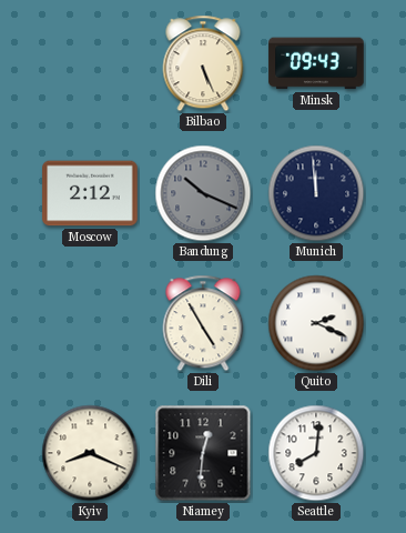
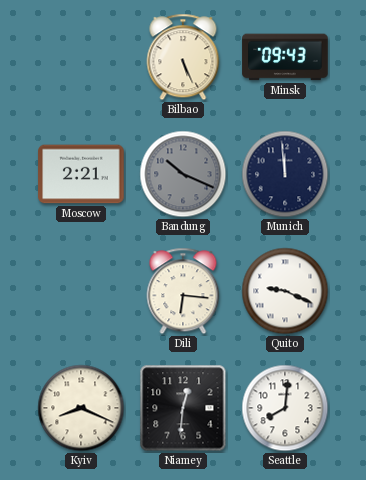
Moscow: 2:12 -> 2:21 (81, 174)
Dili: 4:55 -> 6:16 (183, 291)
Quito: 2:19 -> 9:19 (285, 291)
